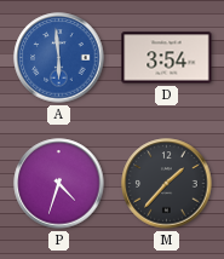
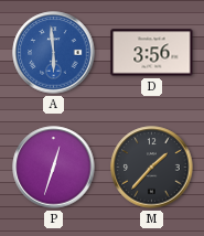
D: 3:54 -> 3:56 (152, 53)
P: 4:33 -> 12:33 (54, 168)
